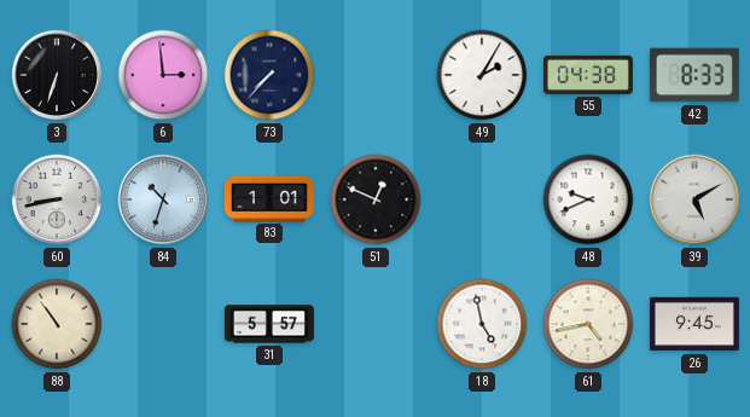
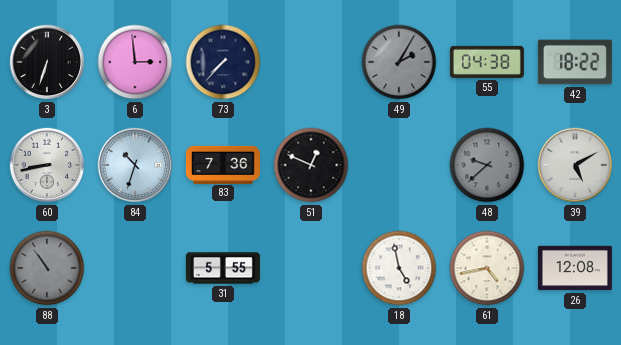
49 dial: white -> grey (399, 62)
42: 8:33 -> 18:22 (575, 62)
83: 1:01 -> 7:36 (223, 164)
48: 9:41 -> 9:38 (487, 165)
48 dial: white -> grey (487, 165)
88 dial: cream -> grey (47, 268)
31: 5:57 -> 5:55 (223, 268)
26: 9:45 -> 12:08 (575, 268)
